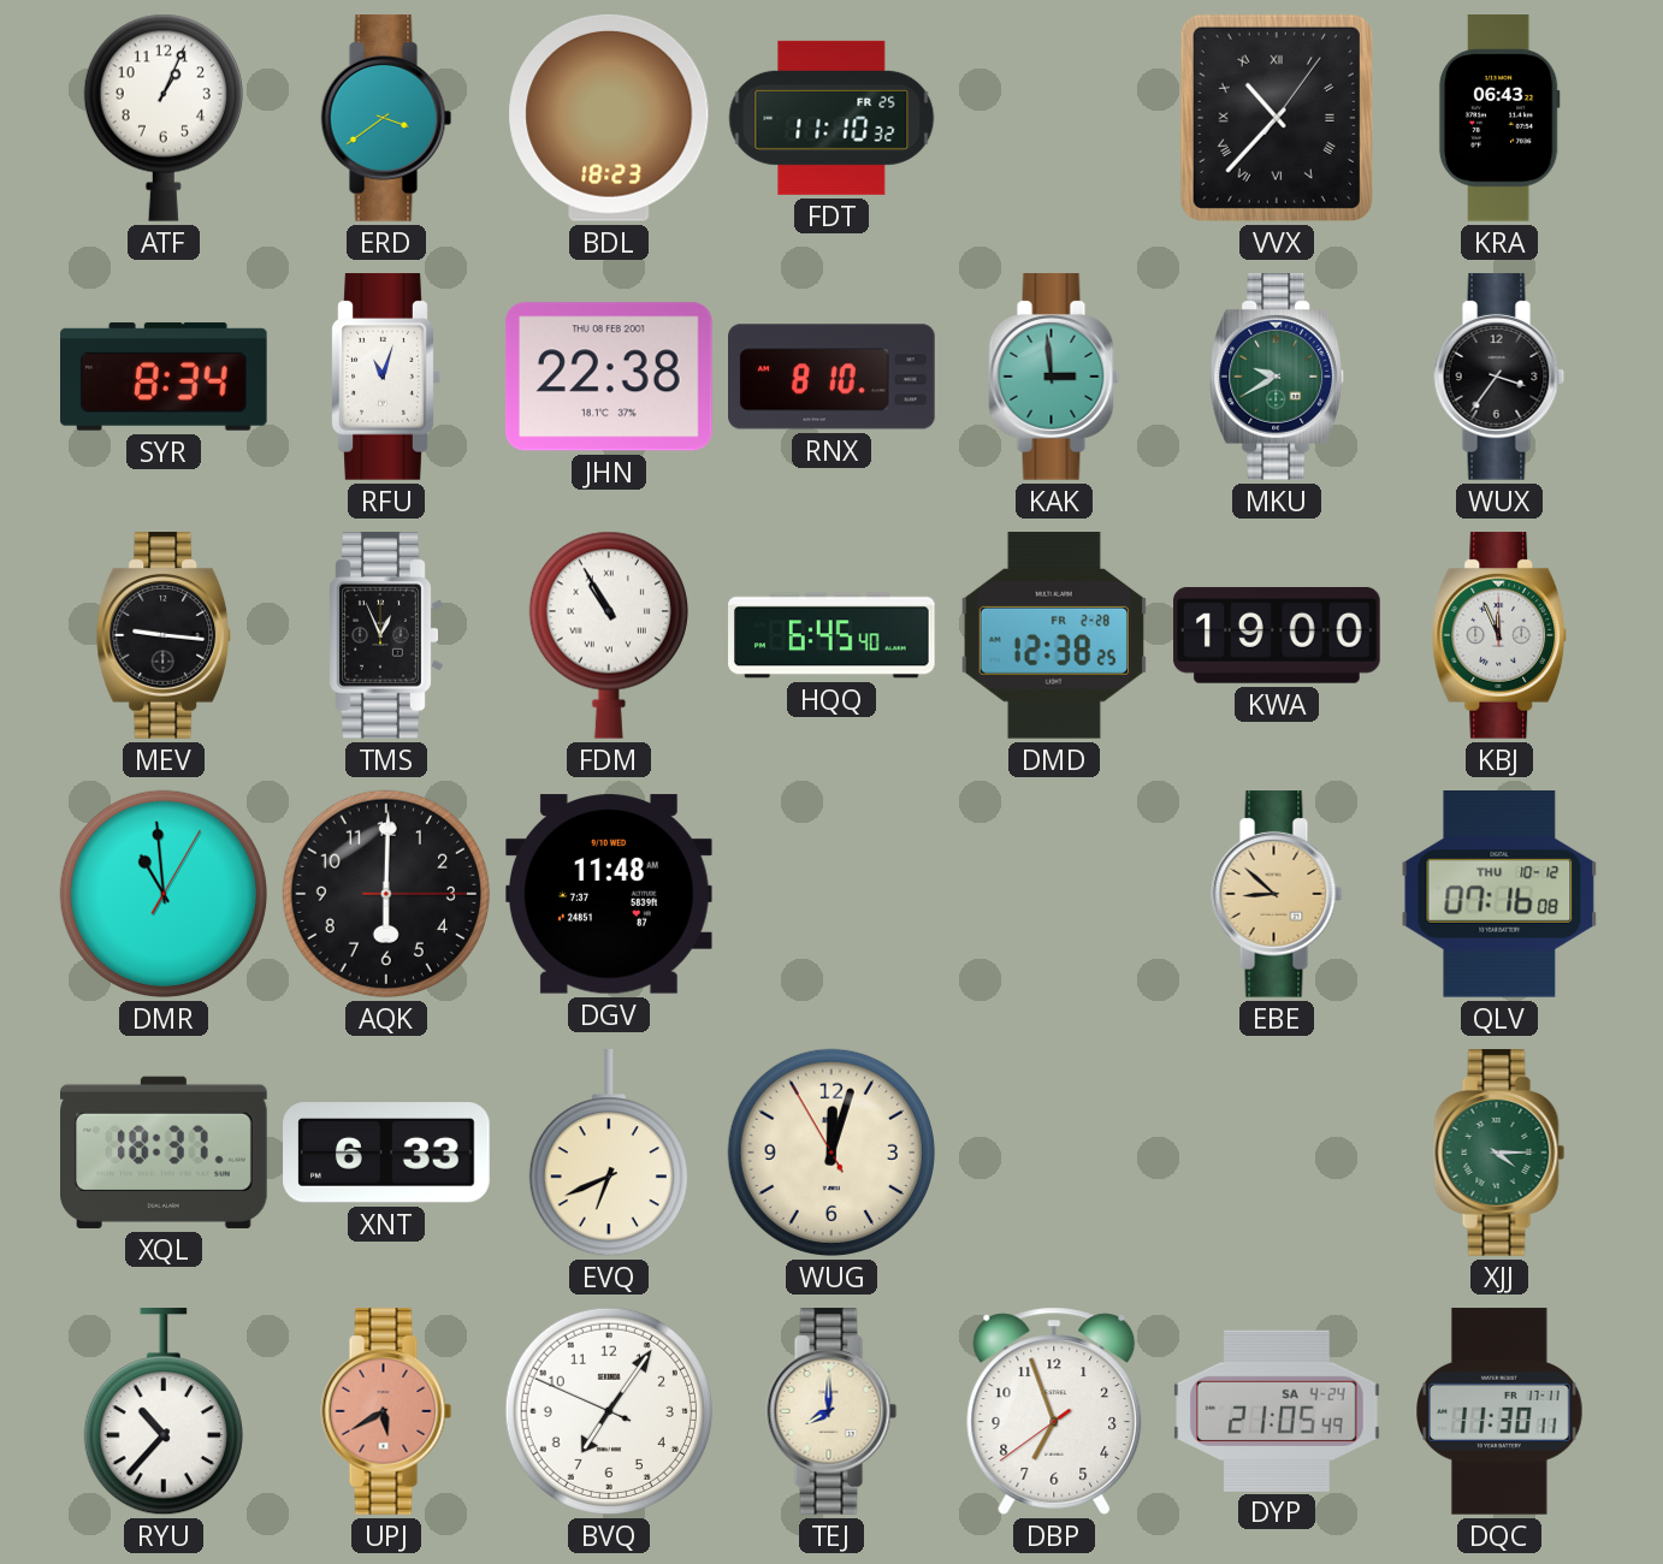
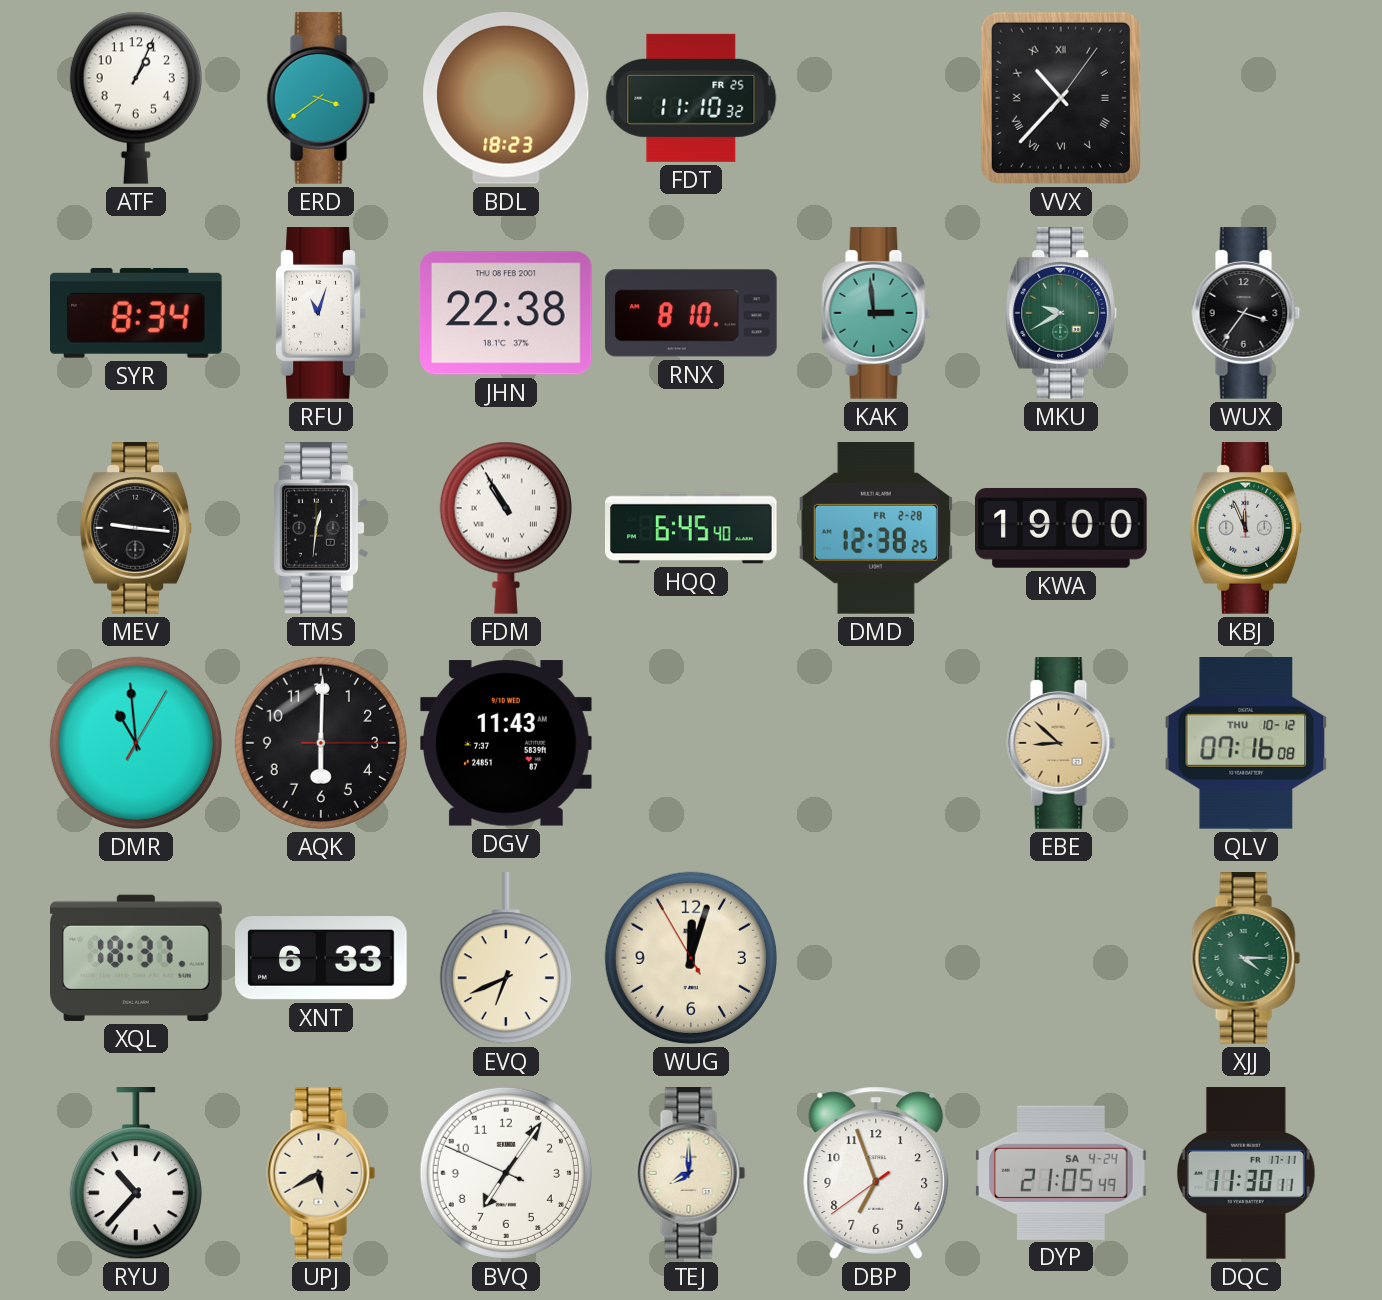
KRA: 06:43 -> none (1499, 118)
TMS: 12:56 -> 12:31 (321, 528)
DGV: 11:48 -> 11:43 (507, 743)
UPJ dial: salmon -> cream (321, 1173)
